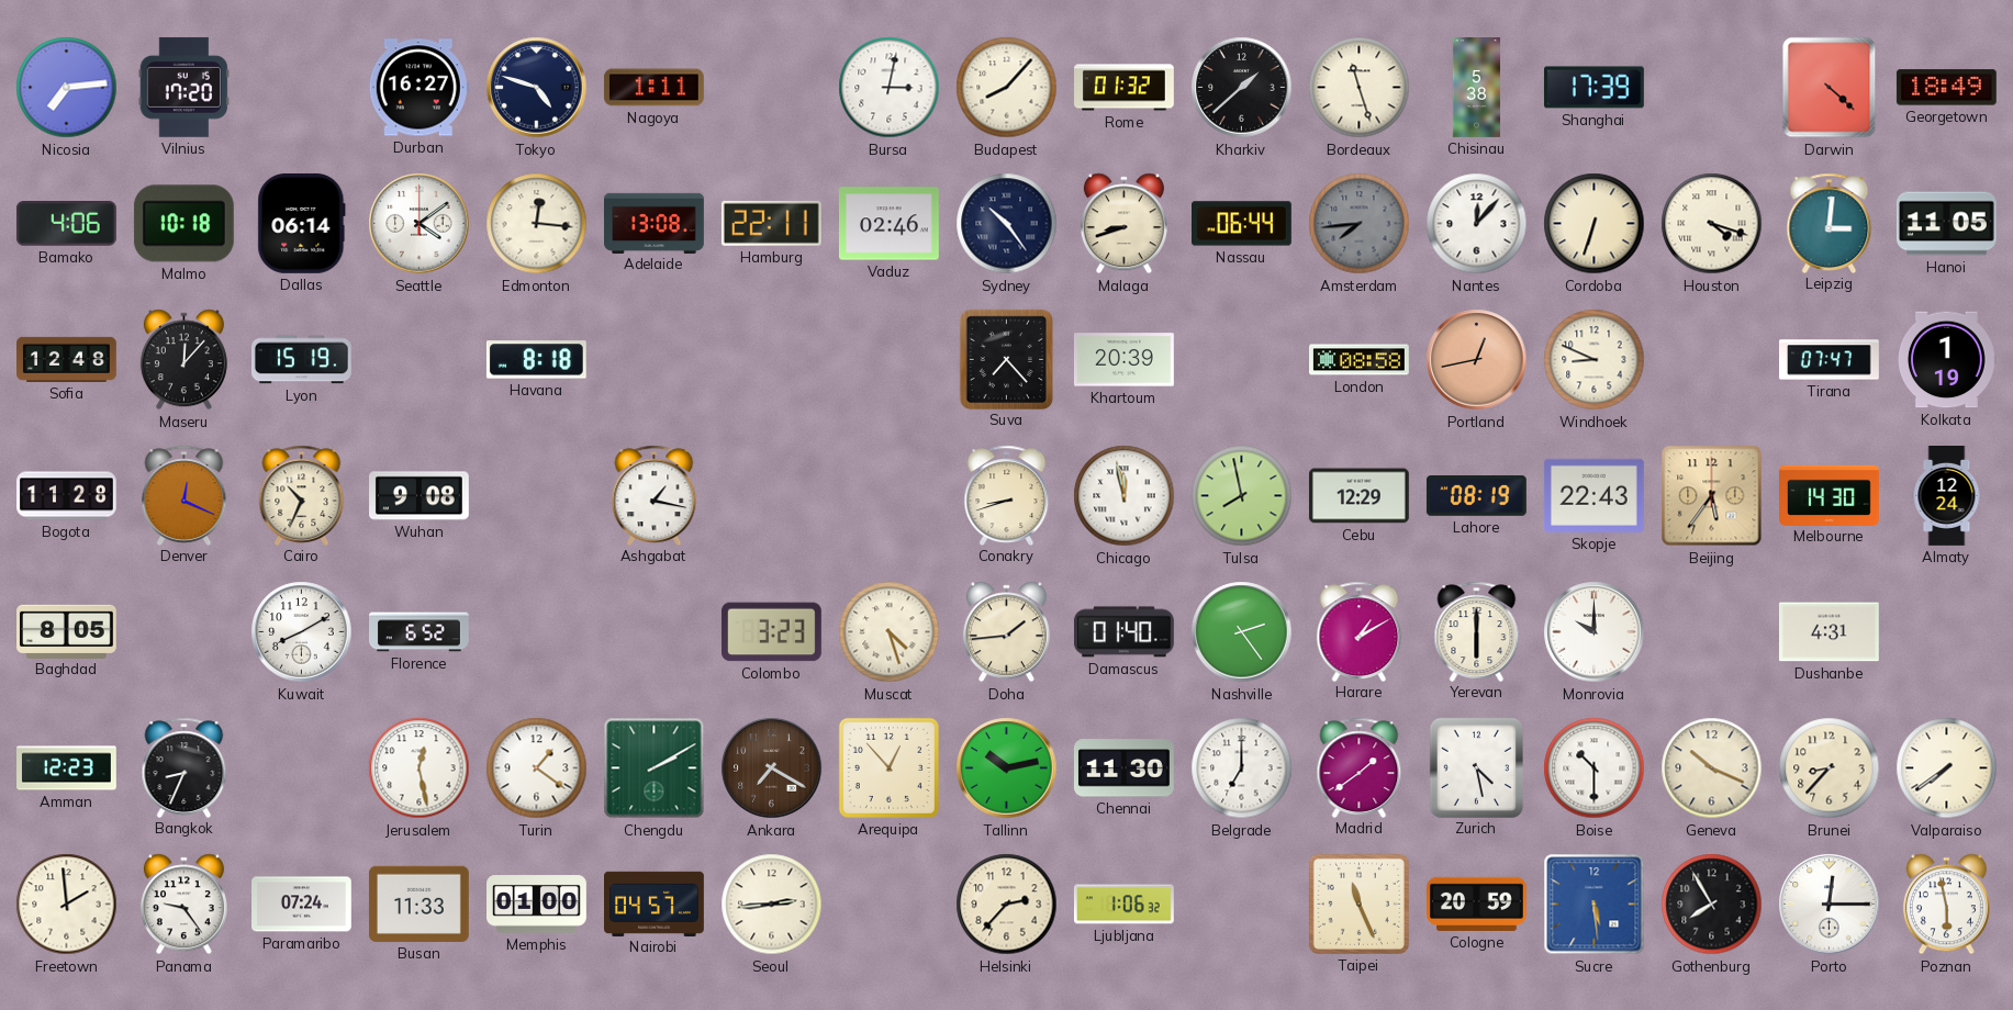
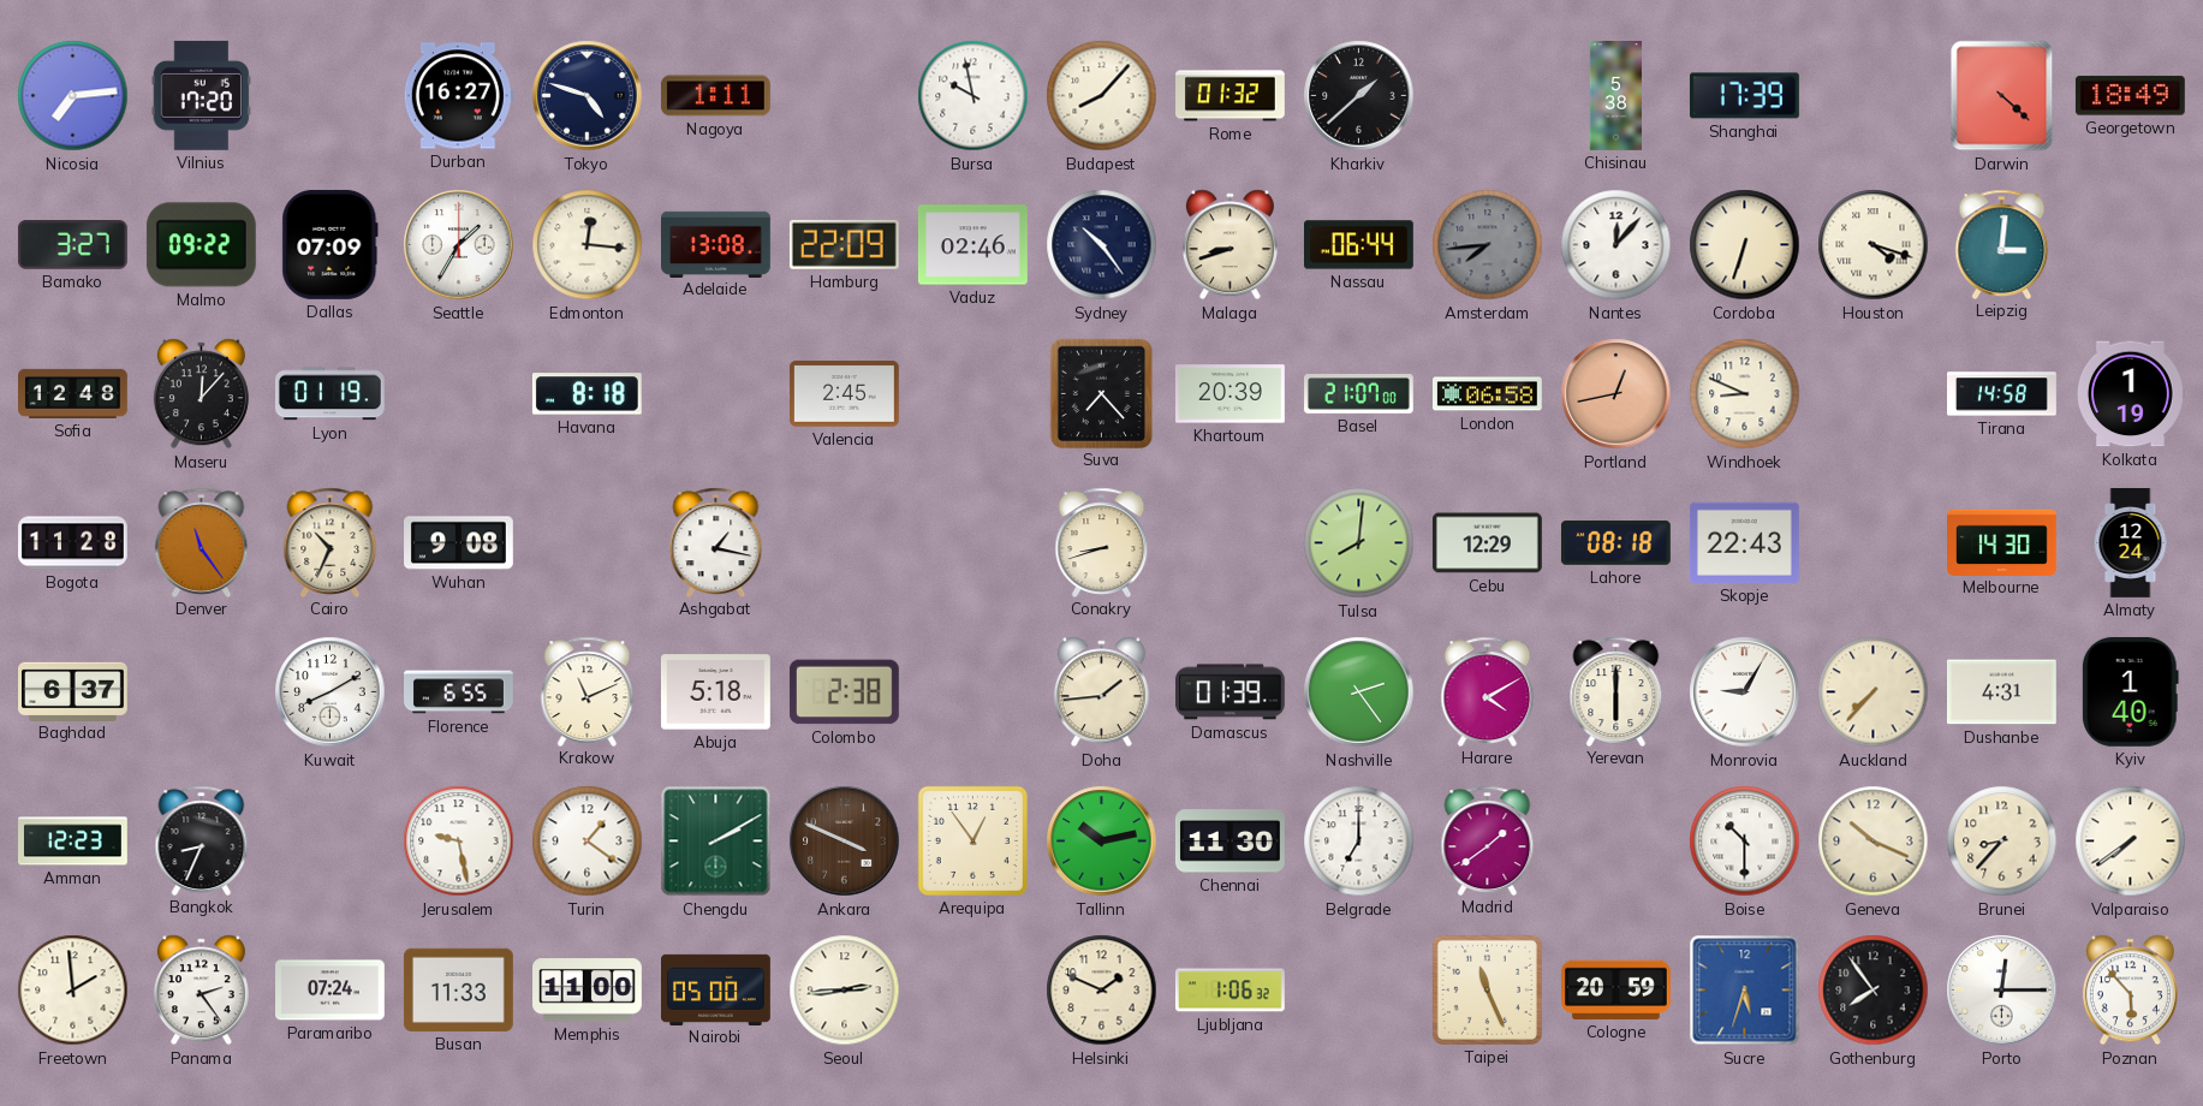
Bursa: 3:02 -> 9:58 (974, 96)
Bordeaux: 11:27 -> none (1360, 88)
Bamako: 4:06 -> 3:27 (72, 245)
Malmo: 10:18 -> 09:22 (201, 245)
Dallas: 06:14 -> 07:09 (331, 244)
Seattle: 4:09 -> 1:35 (459, 245)
Hamburg: 22:11 -> 22:09 (844, 244)
Hanoi: 11:05 -> none (1947, 224)
Lyon: 15:19 -> 01:19 (329, 394)
Valencia: none -> 2:45 (844, 394)
Basel: none -> 21:07 (1359, 394)
London: 08:58 -> 06:58 (1488, 394)
Tirana: 07:47 -> 14:58 (2002, 394)
Denver: 12:19 -> 11:24 (202, 542)
Chicago: 11:58 -> none (1125, 496)
Tulsa: 7:58 -> 8:01 (1359, 543)
Lahore: 08:19 -> 08:18 (1615, 543)
Beijing: 5:36 -> none (1712, 496)
Baghdad: 8:05 -> 6:37 (73, 691)
Florence: 6:52 -> 6:55 (459, 692)
Krakow: none -> 11:11 (588, 691)
Abuja: none -> 5:18 (715, 692)
Colombo: 3:23 -> 2:38 (844, 692)
Muscat: 4:27 -> none (890, 632)
Damascus: 01:40 -> 01:39 (1229, 692)
Harare: 1:10 -> 4:10 (1488, 691)
Monrovia: 10:00 -> 9:05 (1745, 692)
Auckland: none -> 7:37 (1874, 692)
Kyiv: none -> 1:40 (2130, 691)
Jerusalem: 12:28 -> 9:28 (459, 842)
Ankara: 7:20 -> 3:49 (845, 842)
Arequipa: 12:53 -> 12:54 (972, 840)
Zurich: 4:28 -> none (1476, 767)
Panama: 9:24 -> 2:24 (201, 991)
Memphis: 01:00 -> 11:00 (588, 991)
Nairobi: 04:57 -> 05:00 (716, 989)
Helsinki: 2:37 -> 1:49 (1102, 991)
Sucre: 5:29 -> 5:33 (1745, 991)
Gothenburg: 7:55 -> 7:54 (1874, 991)
Poznan: 5:58 -> 5:53 (2130, 991)
